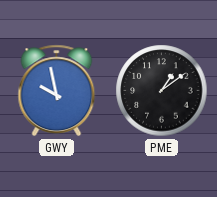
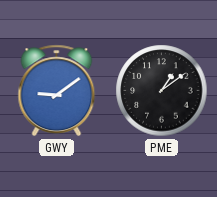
GWY: 9:58 -> 9:09 (57, 91)
